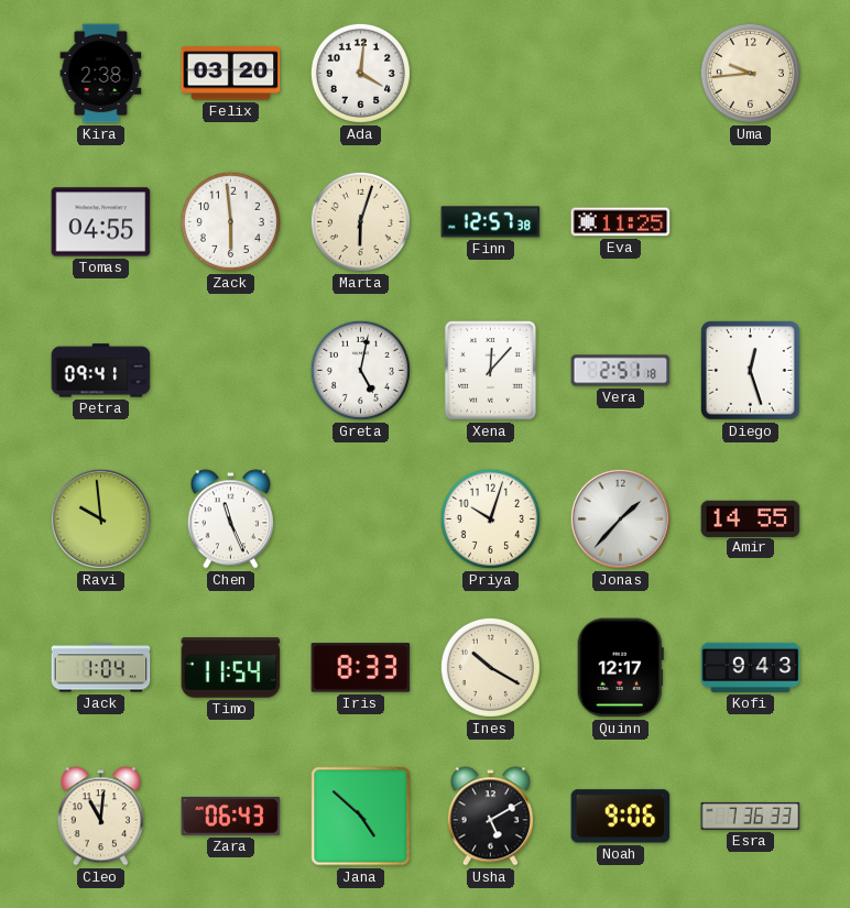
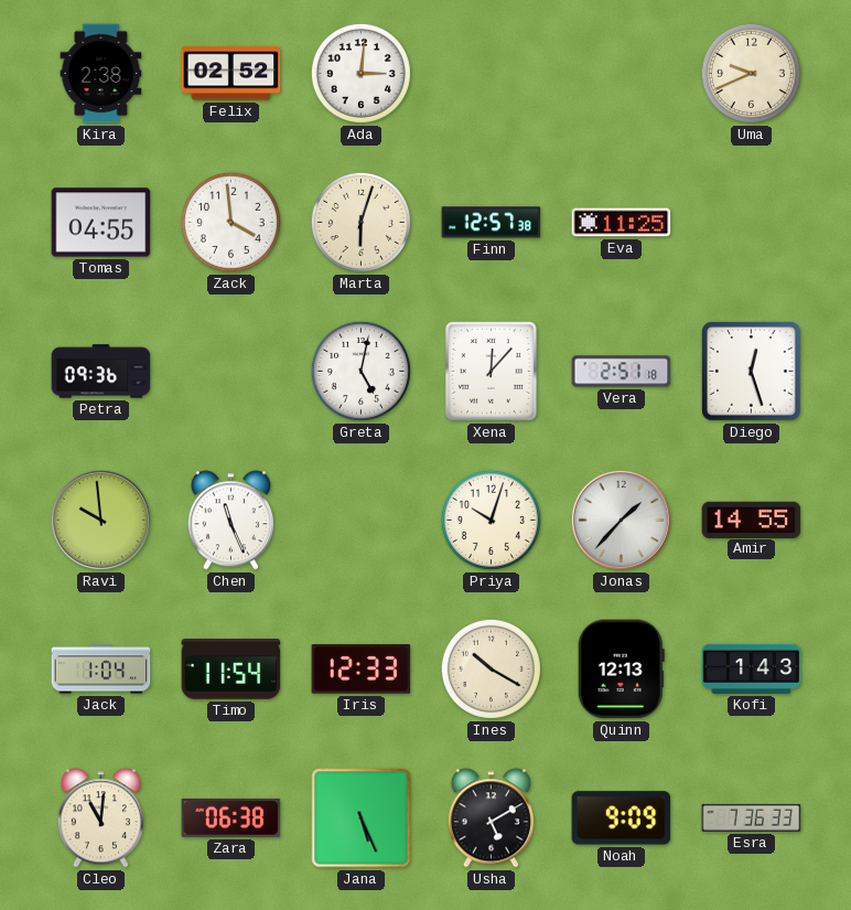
Felix: 03:20 -> 02:52 (231, 74)
Ada: 4:01 -> 3:01 (360, 73)
Uma: 9:44 -> 9:41 (751, 73)
Zack: 5:59 -> 3:59 (230, 222)
Petra: 09:41 -> 09:36 (101, 372)
Iris: 8:33 -> 12:33 (362, 670)
Quinn: 12:17 -> 12:13 (621, 670)
Kofi: 9:43 -> 1:43 (752, 668)
Zara: 06:43 -> 06:38 (231, 817)
Jana: 4:52 -> 5:26 (362, 818)
Noah: 9:06 -> 9:09 (622, 818)
